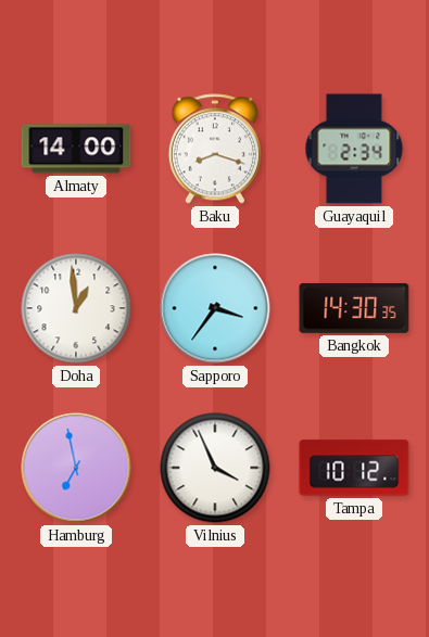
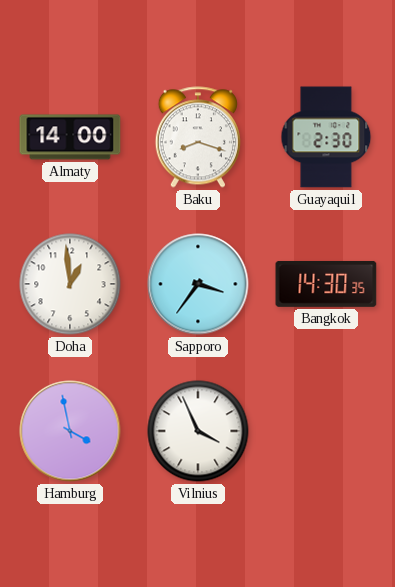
Guayaquil: 2:34 -> 2:30 (326, 137)
Hamburg: 6:58 -> 3:58 (70, 431)
Tampa: 10:12 -> none (354, 468)
